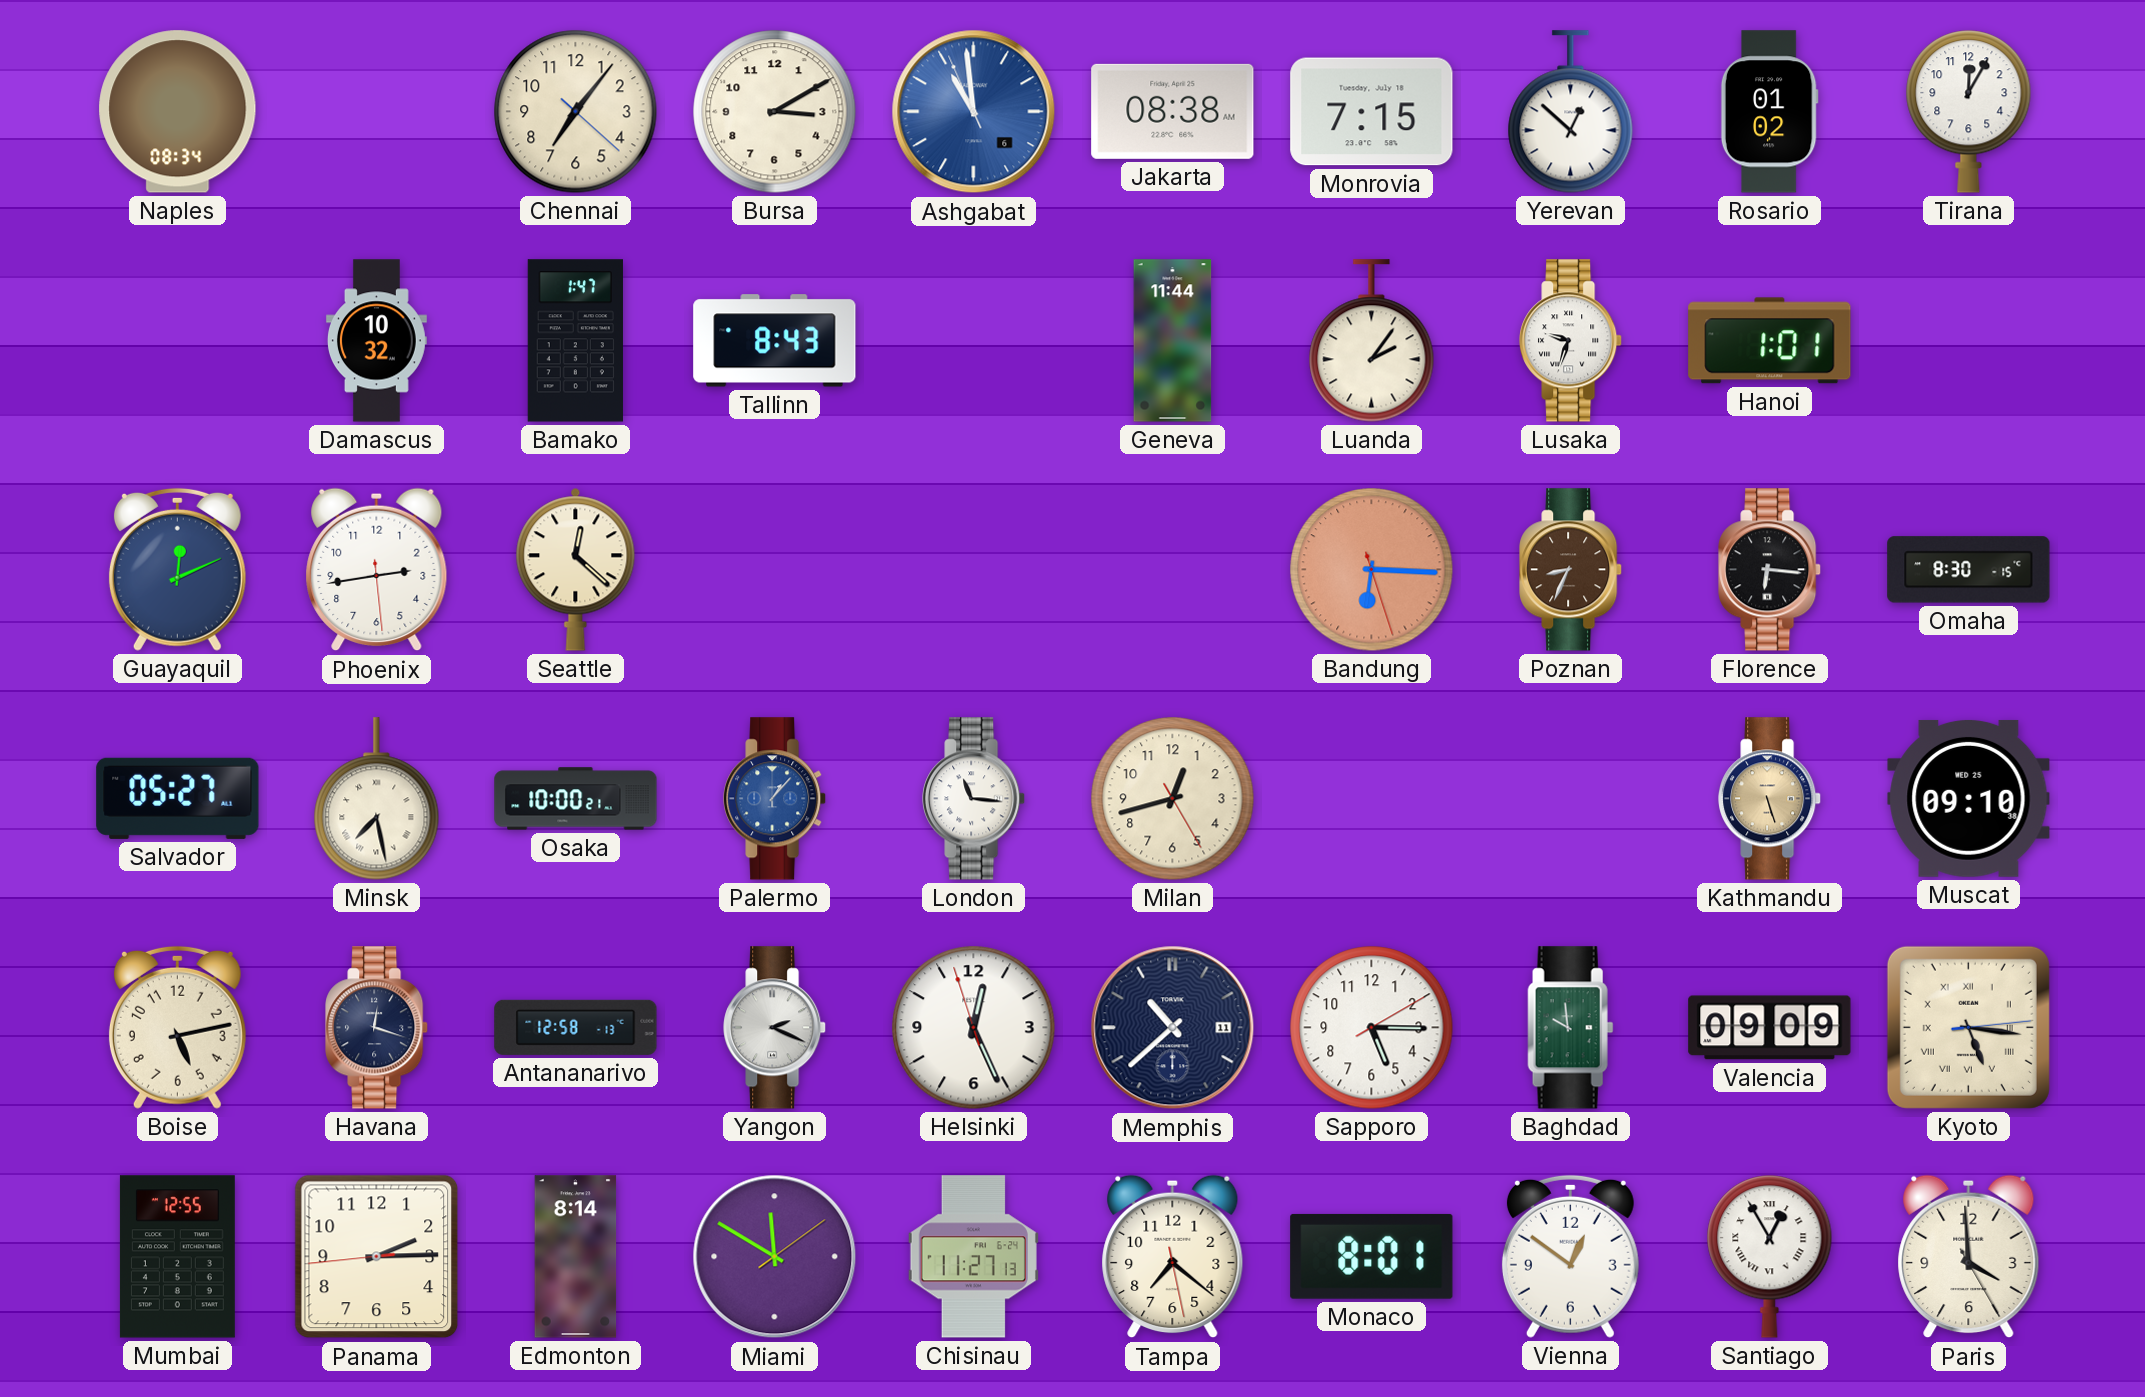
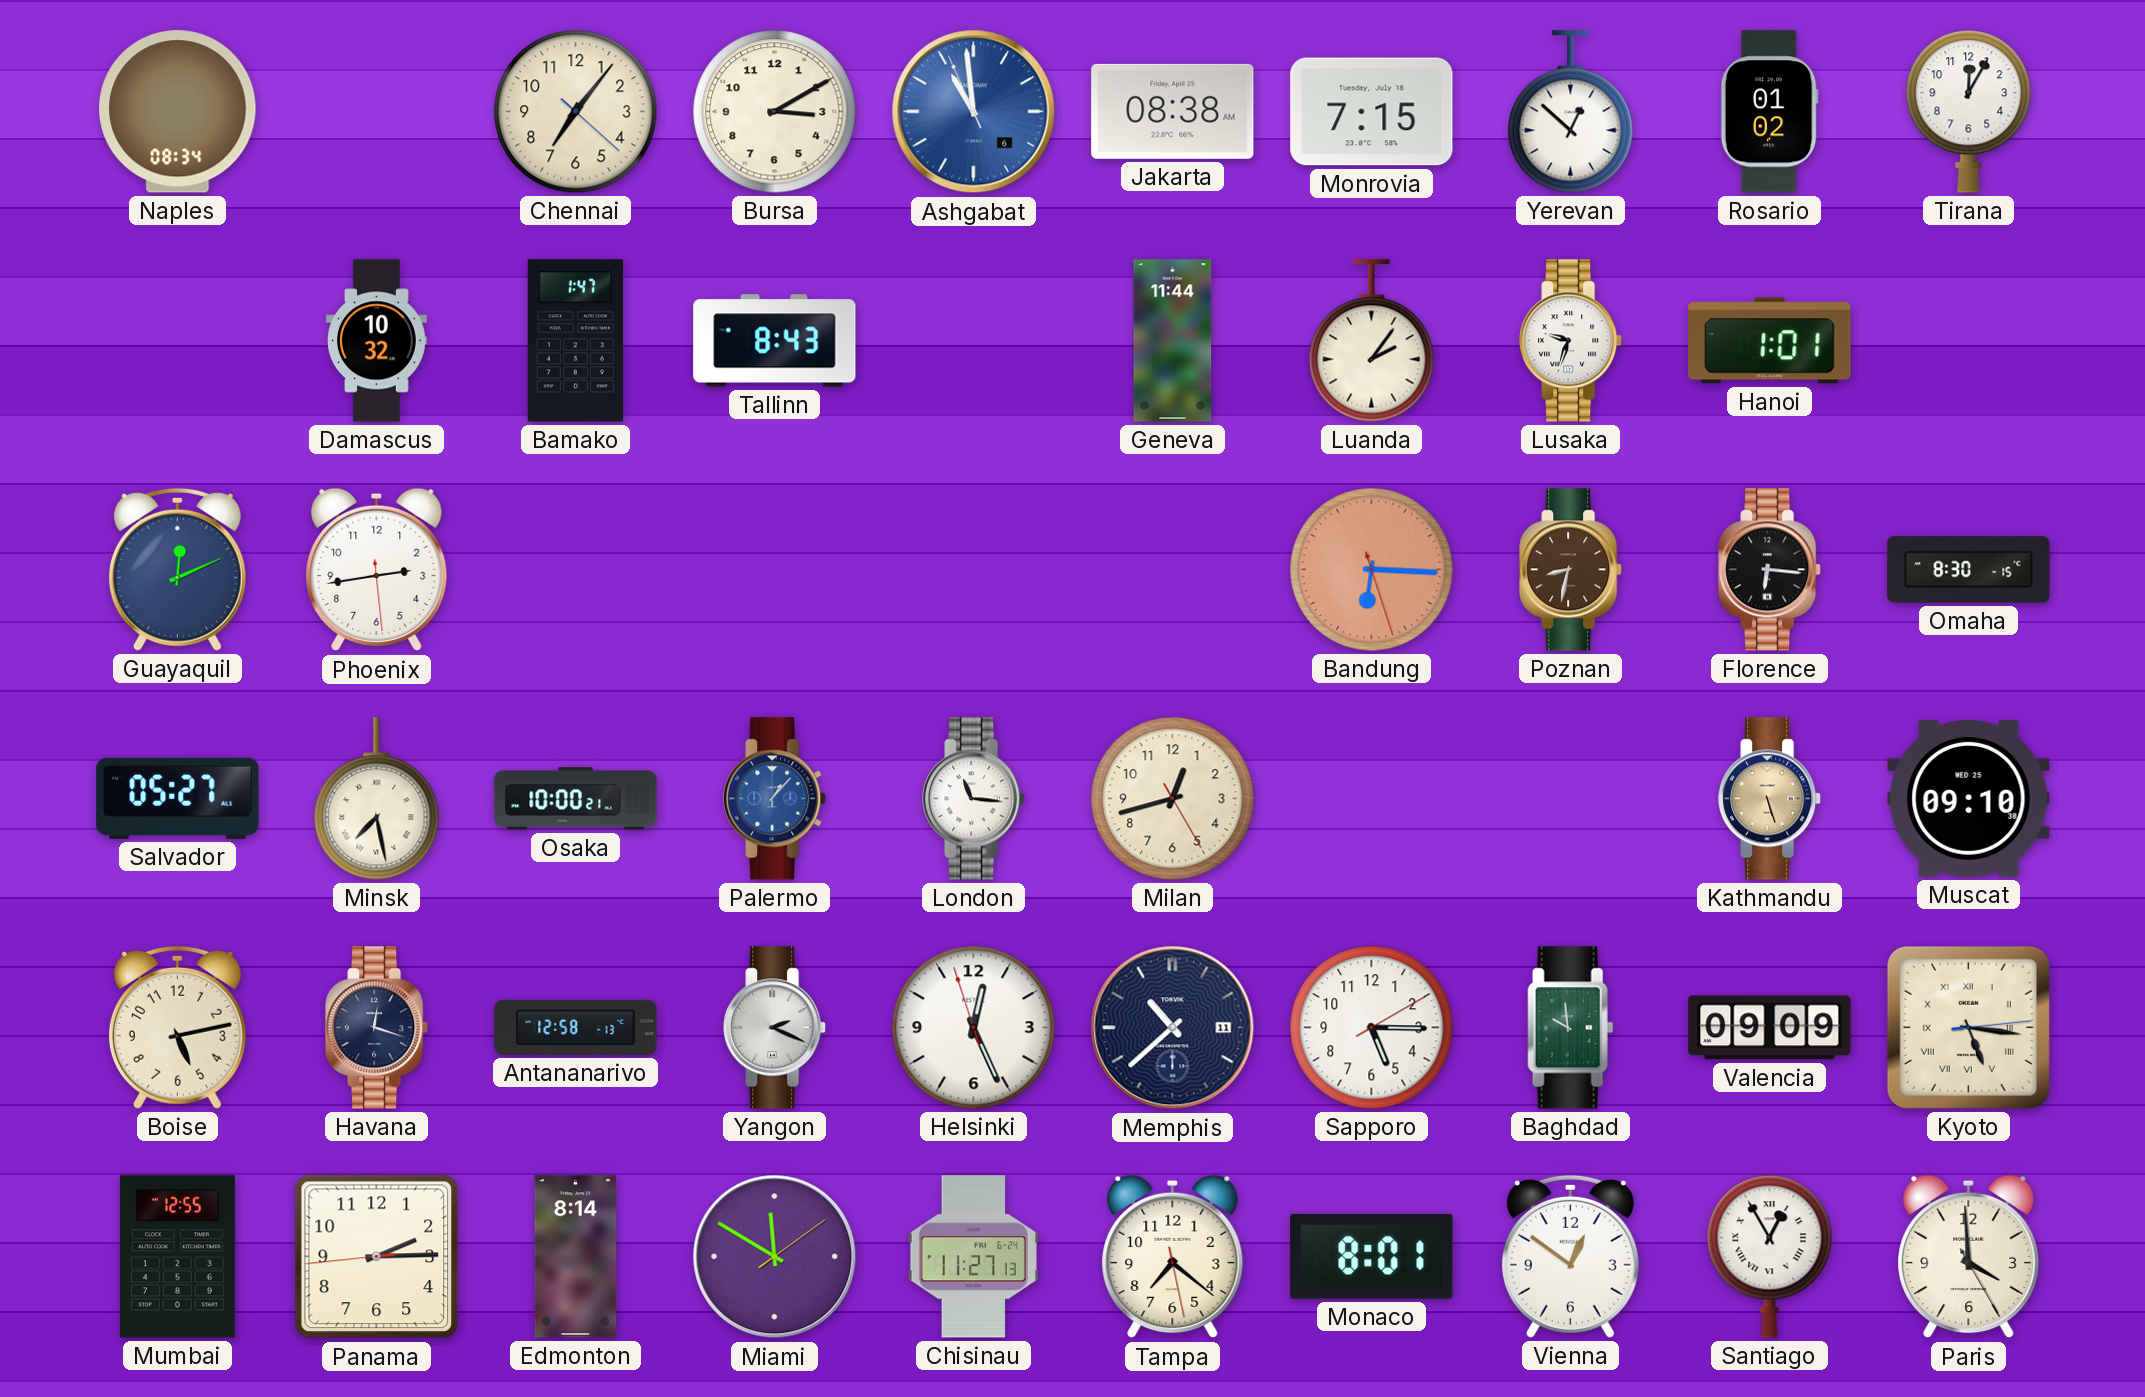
Seattle: 12:22 -> none (576, 569)
Poznan: 8:34 -> 8:32 (1571, 570)
